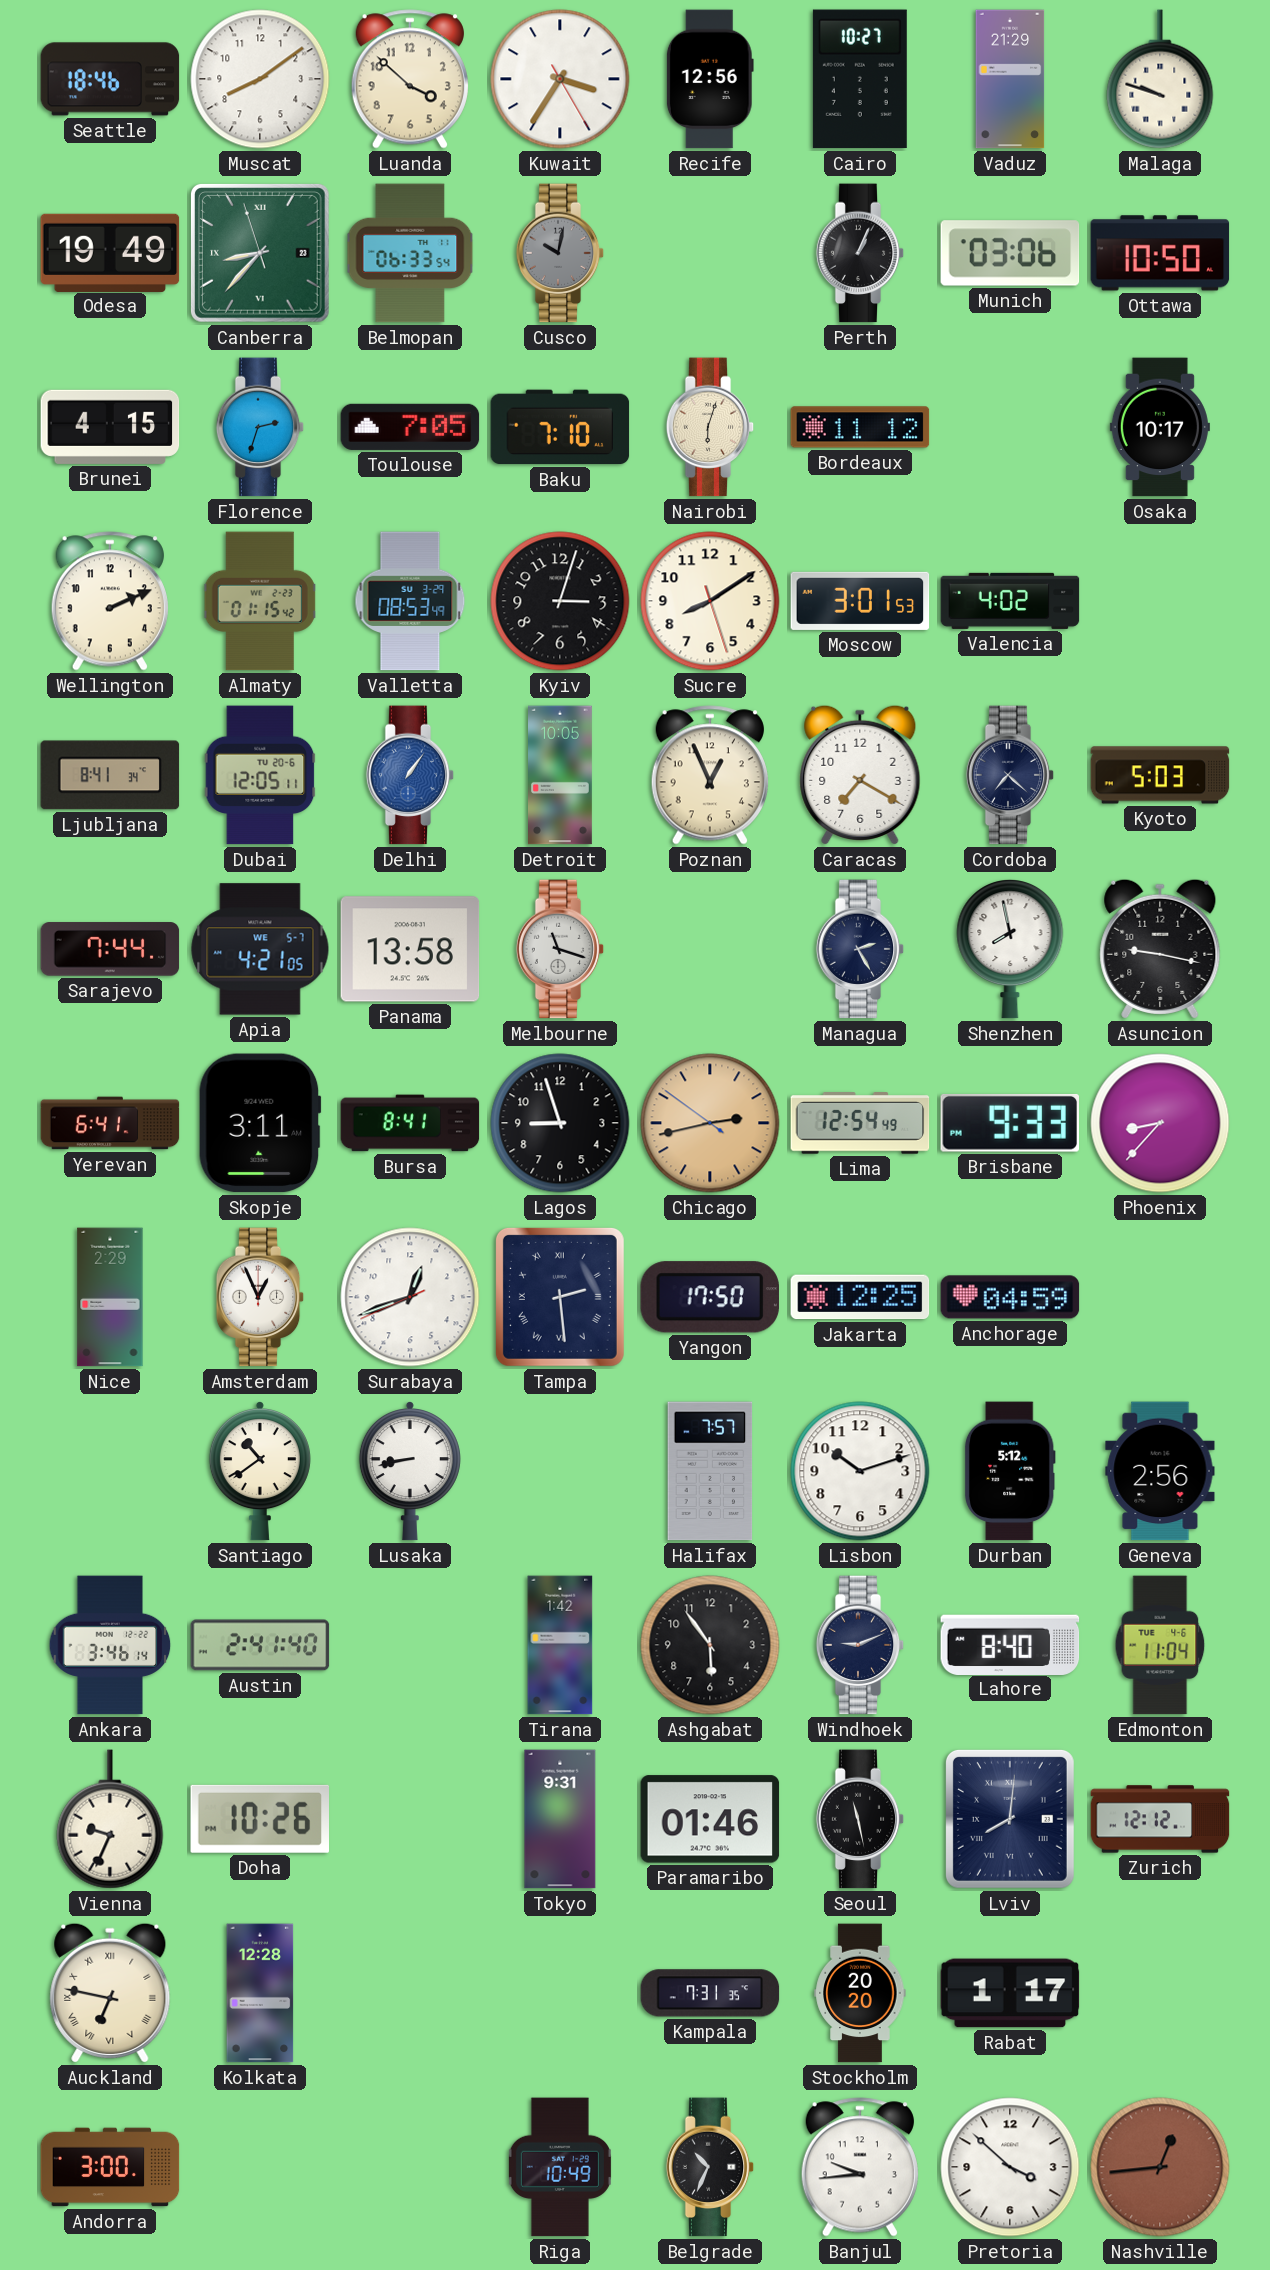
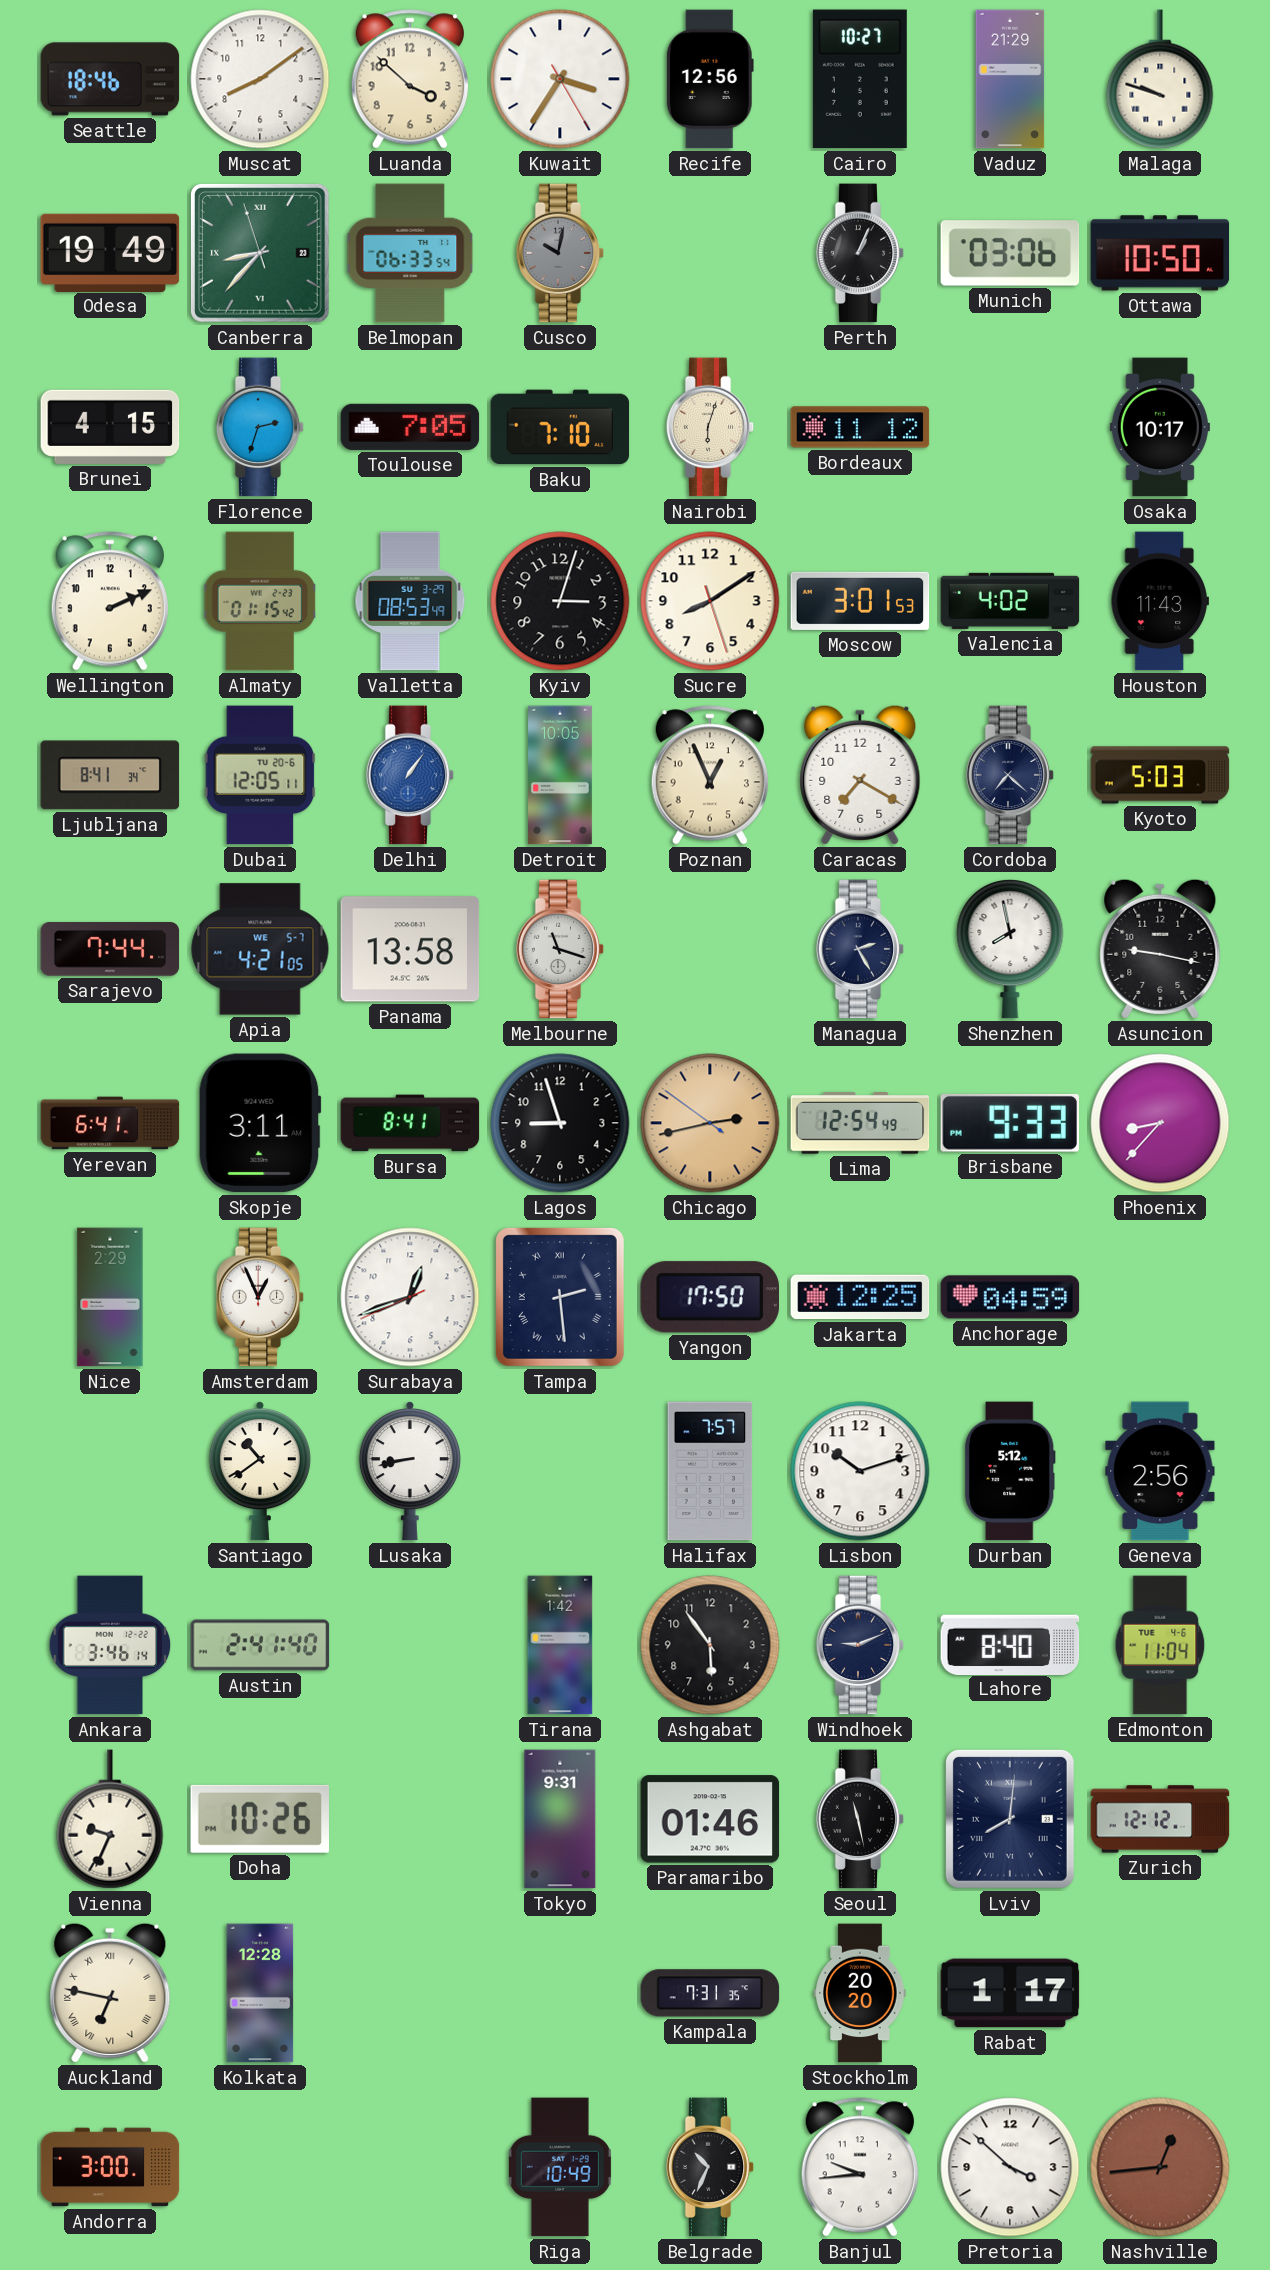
Houston: none -> 11:43 (1160, 601)
